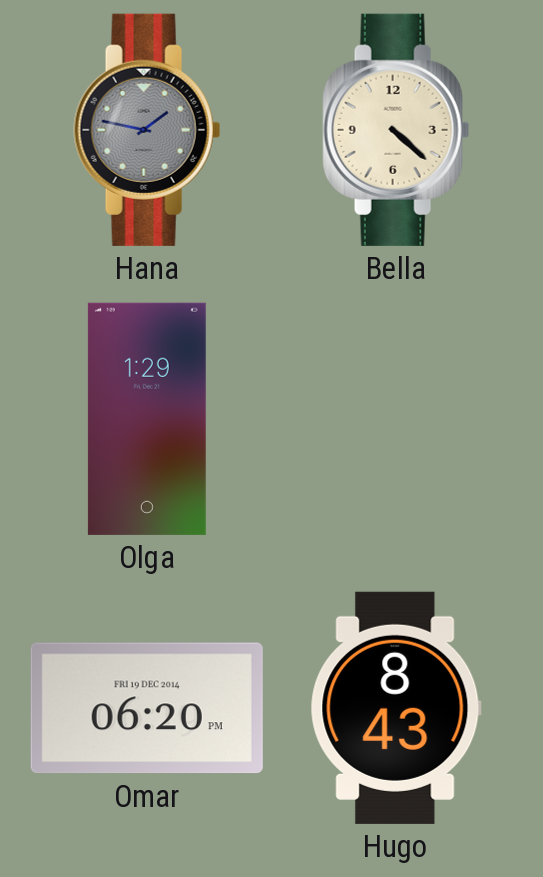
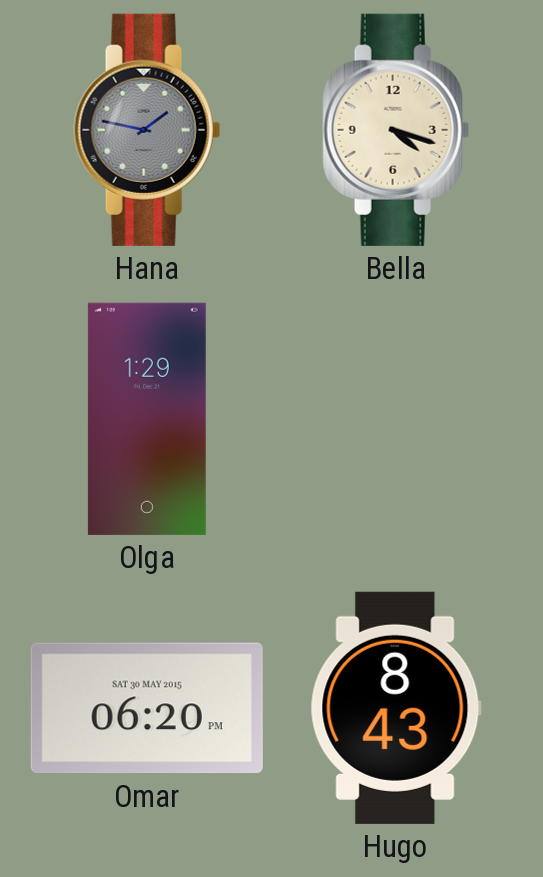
Bella: 4:22 -> 4:18 (396, 130)
Omar date: FRI 19 DEC 2014 -> SAT 30 MAY 2015 (147, 708)
